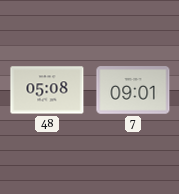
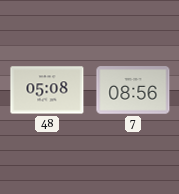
7: 09:01 -> 08:56 (133, 90)
